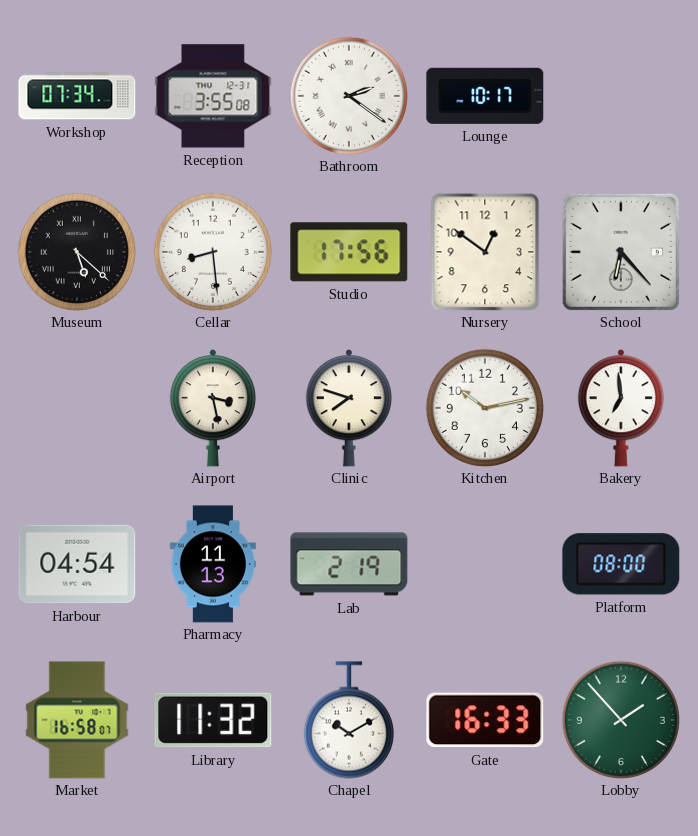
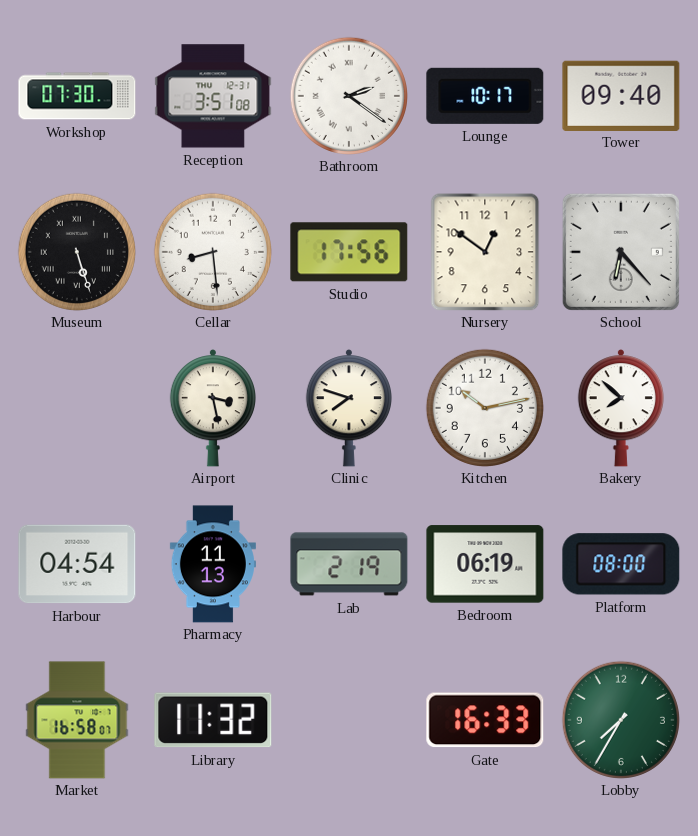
Workshop: 07:34 -> 07:30 (77, 96)
Reception: 3:55 -> 3:51 (213, 96)
Tower: none -> 09:40 (621, 95)
Museum: 5:22 -> 5:27 (77, 252)
Bakery: 6:59 -> 7:52 (620, 408)
Bedroom: none -> 06:19 (485, 564)
Chapel: 10:10 -> none (349, 720)
Lobby: 1:53 -> 7:35 (621, 720)
